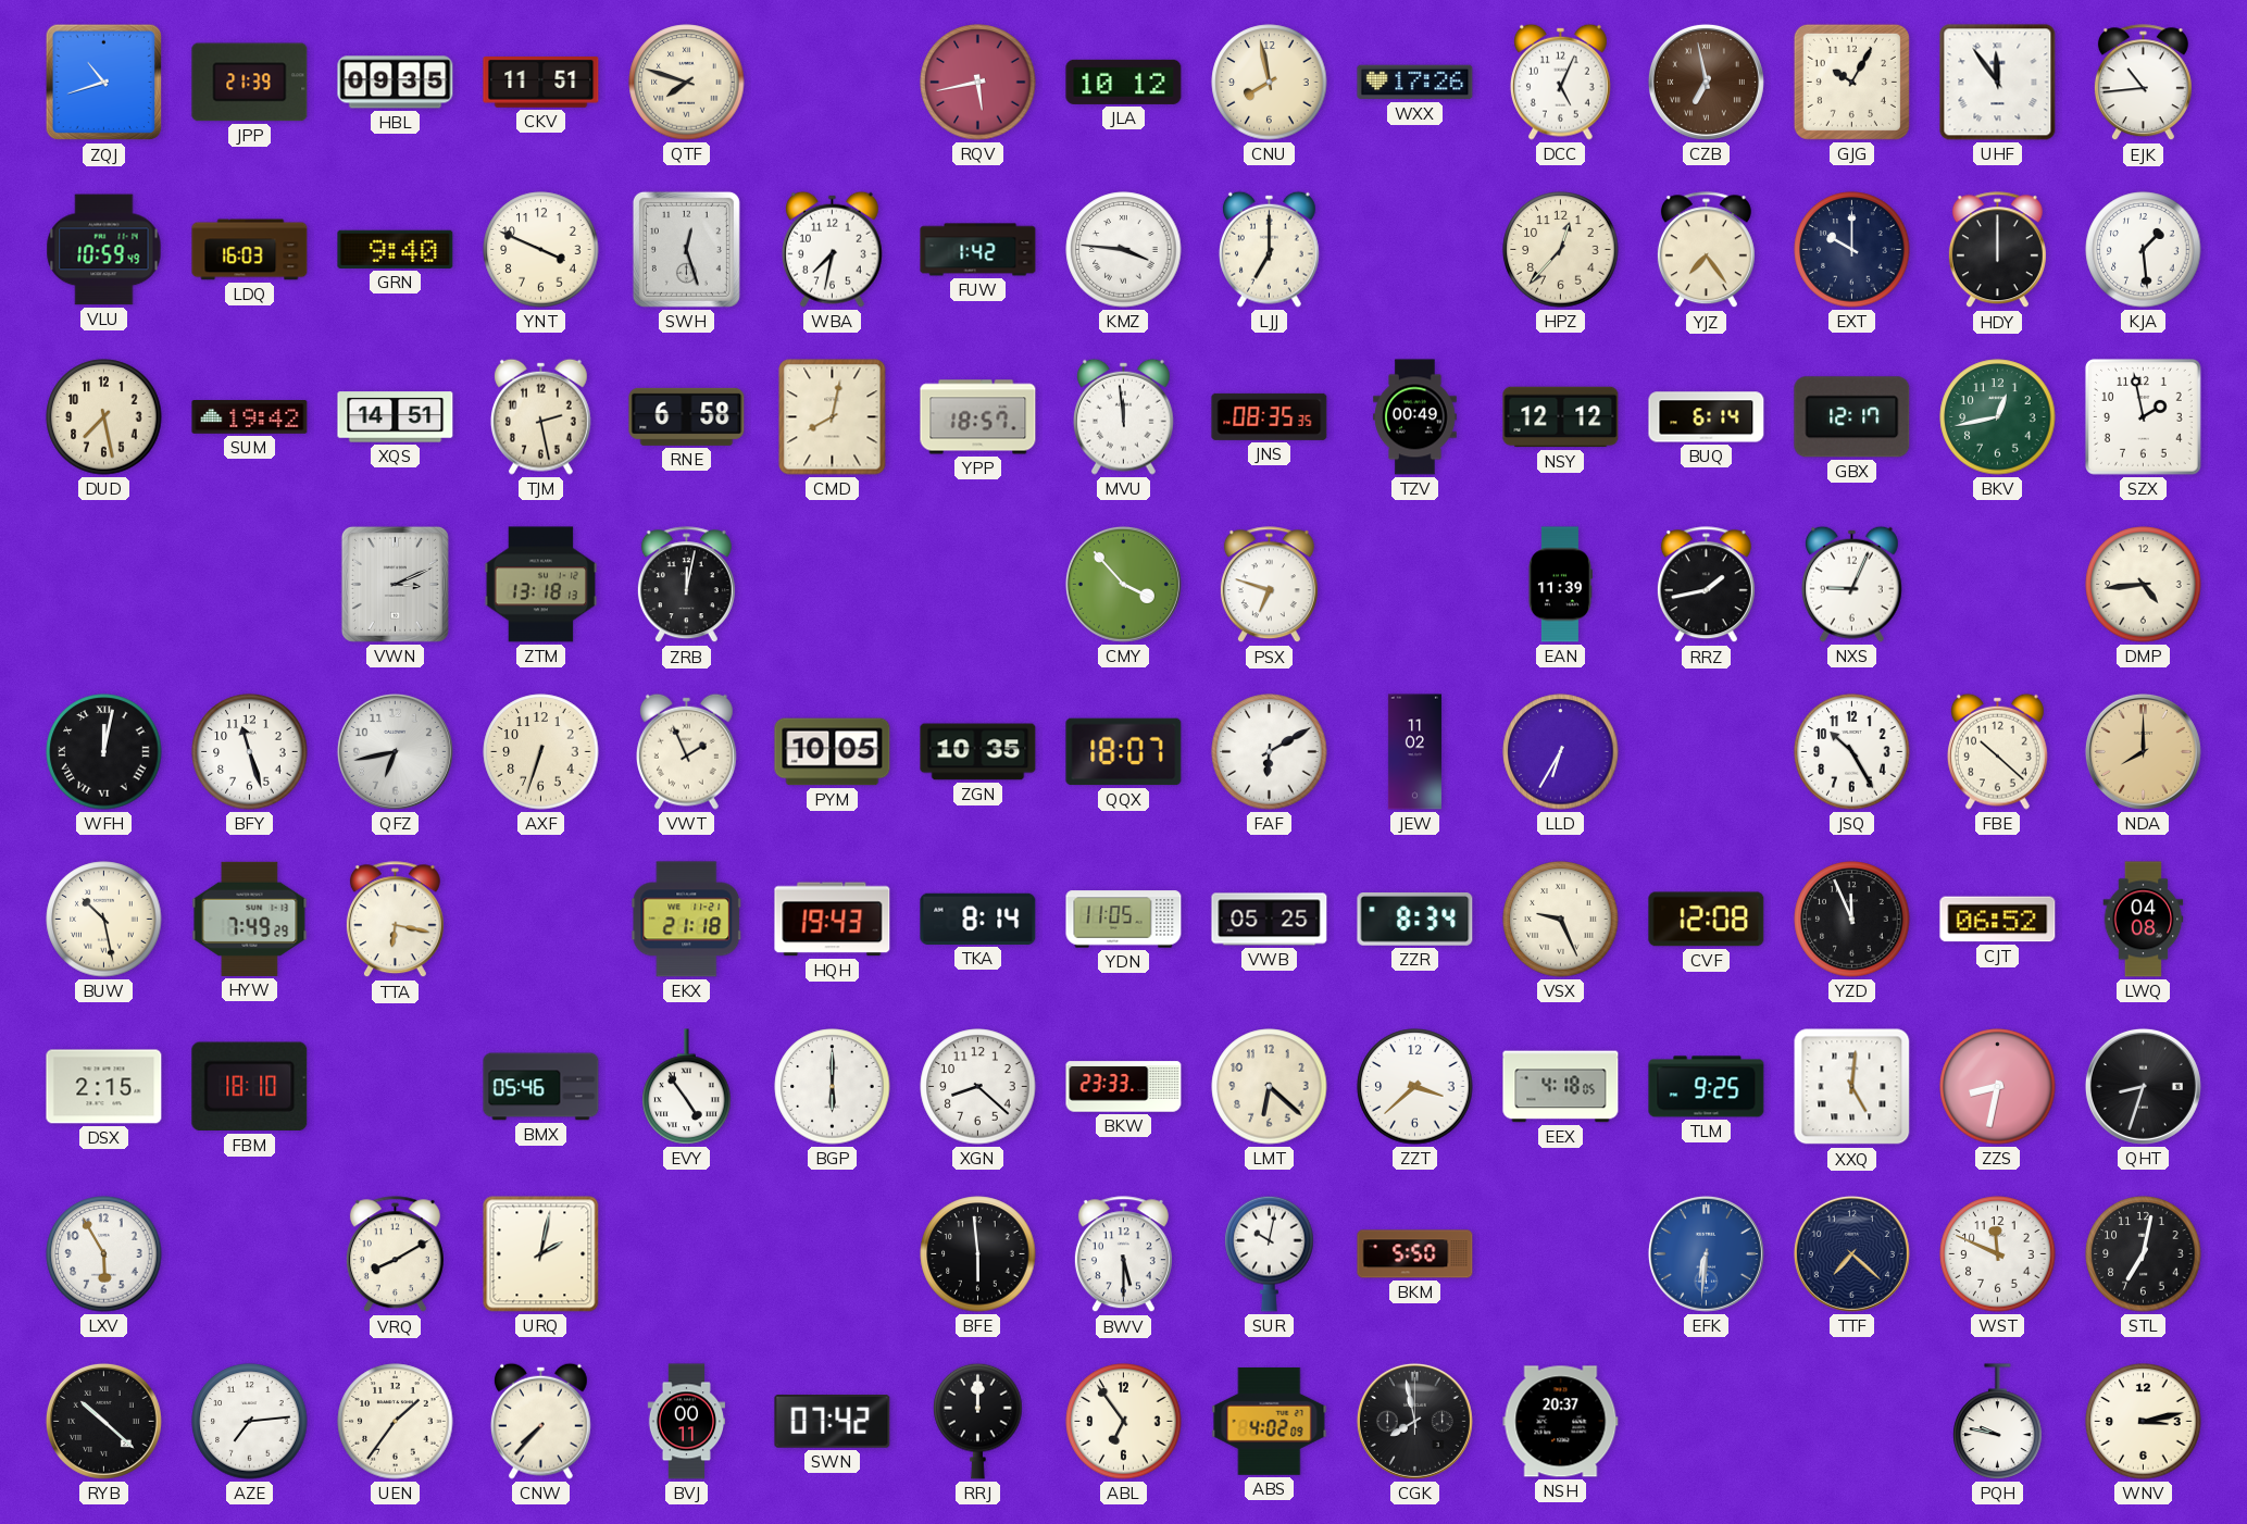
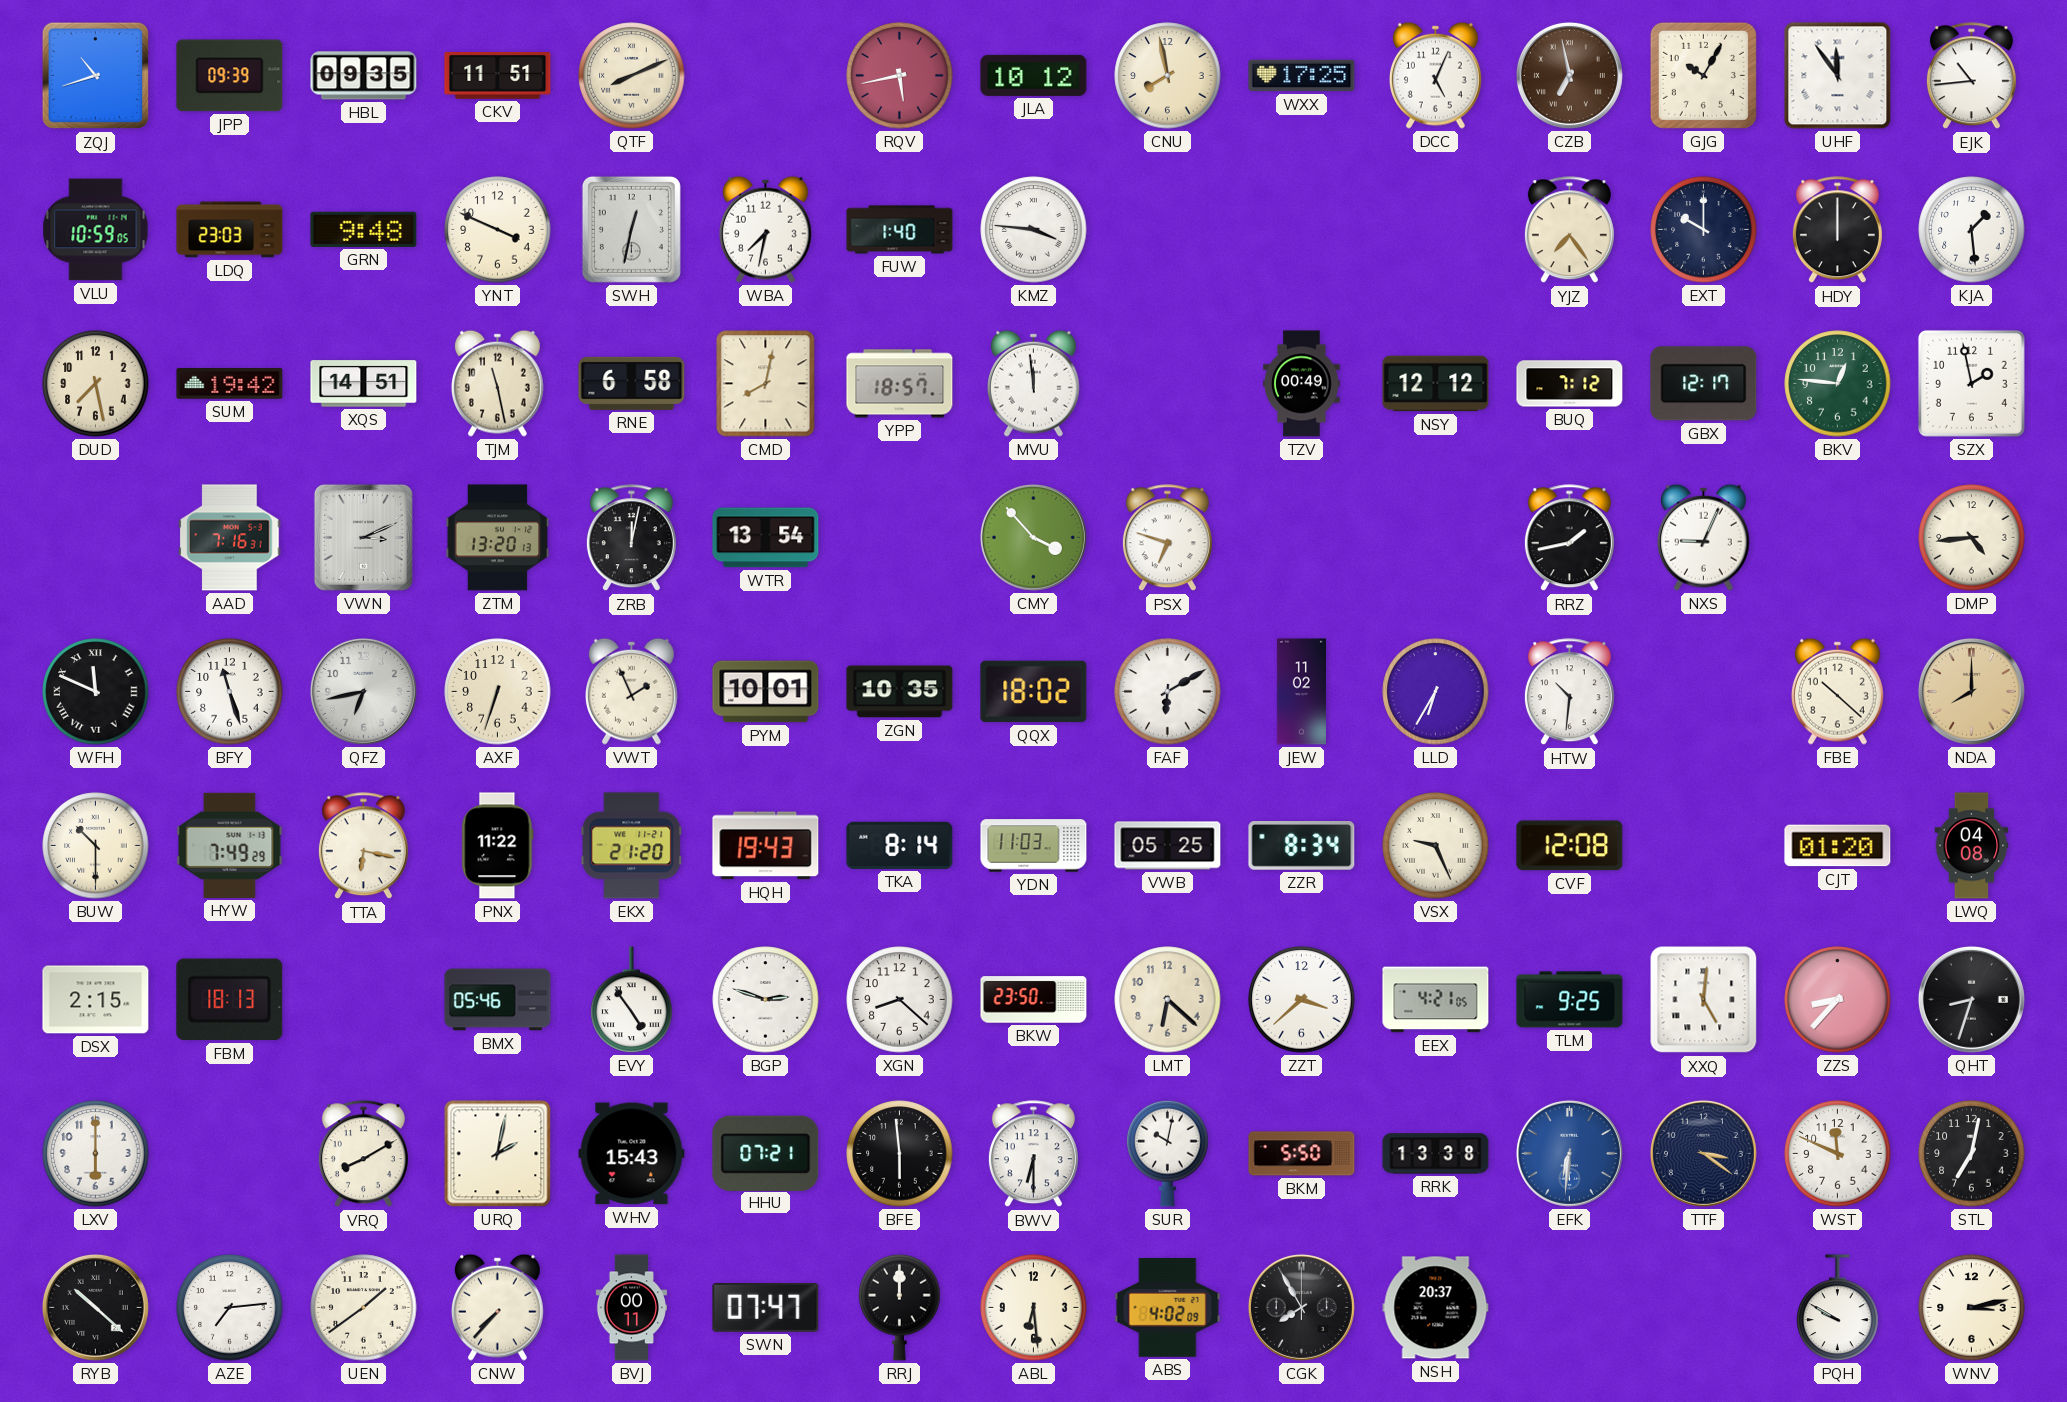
JPP: 21:39 -> 09:39 (230, 76)
QTF: 7:48 -> 8:11 (632, 76)
WXX: 17:26 -> 17:25 (1302, 76)
VLU: 10:59:49 -> 10:59:05 (96, 230)
LDQ: 16:03 -> 23:03 (230, 230)
GRN: 9:40 -> 9:48 (364, 229)
SWH: 12:27 -> 12:32 (631, 229)
FUW: 1:42 -> 1:40 (900, 230)
LJJ: 7:00 -> none (1269, 249)
HPZ: 12:37 -> none (1561, 250)
TJM: 2:28 -> 11:28 (497, 383)
JNS: 08:35 -> none (1270, 416)
BUQ: 6:14 -> 7:12 (1570, 384)
BKV: 12:43 -> 12:46 (1838, 384)
AAD: none -> 7:16 (230, 538)
ZTM: 13:18 -> 13:20 (498, 538)
WTR: none -> 13:54 (766, 538)
EAN: 11:39 -> none (1560, 585)
WFH: 12:02 -> 11:49 (96, 692)
PYM: 10:05 -> 10:01 (766, 692)
QQX: 18:07 -> 18:02 (1034, 692)
HTW: none -> 10:31 (1569, 692)
JSQ: 10:25 -> none (1852, 752)
BUW: 10:28 -> 10:30 (96, 846)
PNX: none -> 11:22 (498, 846)
EKX: 21:18 -> 21:20 (632, 846)
YDN: 11:05 -> 11:03 (1034, 846)
YZD: 11:56 -> none (1852, 920)
CJT: 06:52 -> 01:20 (1838, 846)
FBM: 18:10 -> 18:13 (230, 1000)
BGP: 6:00 -> 2:48 (766, 1000)
BKW: 23:33 -> 23:50 (1034, 1000)
EEX: 4:18 -> 4:21 (1436, 1000)
ZZS: 8:32 -> 8:37 (1838, 1000)
LXV: 5:55 -> 6:00 (96, 1154)
WHV: none -> 15:43 (632, 1154)
HHU: none -> 07:21 (766, 1153)
BWV: 5:30 -> 6:30 (1033, 1154)
RRK: none -> 13:38 (1436, 1154)
TTF: 7:22 -> 3:21 (1703, 1153)
UEN: 1:36 -> 1:39 (364, 1308)
SWN: 07:42 -> 07:47 (766, 1308)
ABL: 6:54 -> 6:29 (1034, 1308)
CGK: 7:58 -> 7:55 (1301, 1307)
PQH: 9:47 -> 9:50 (1838, 1308)
